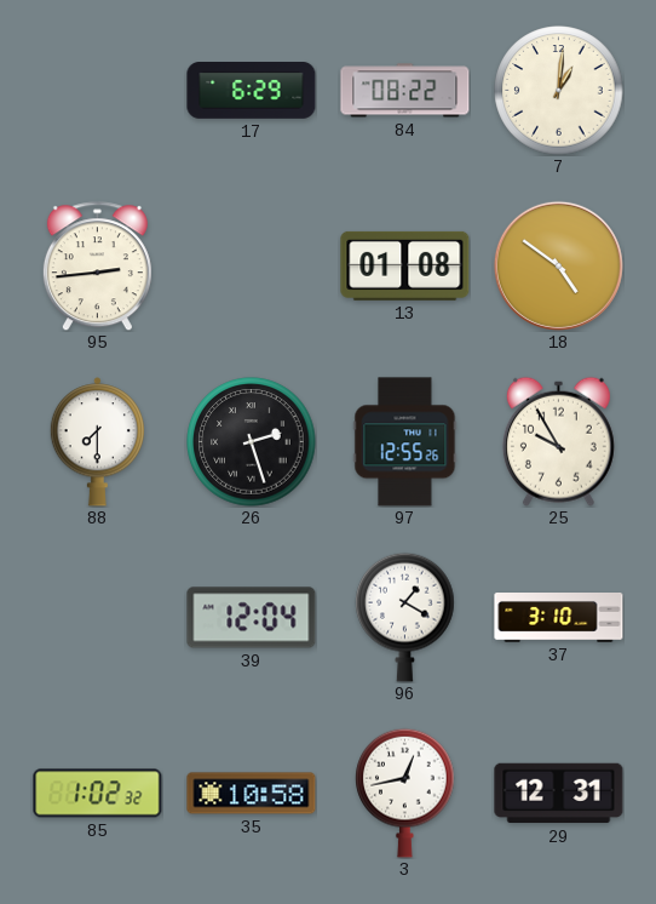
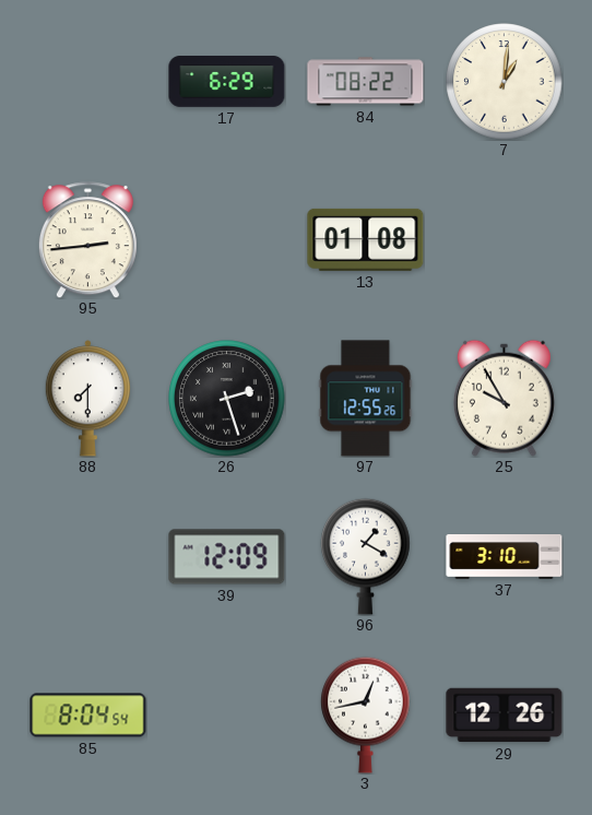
18: 4:51 -> none (558, 265)
39: 12:04 -> 12:09 (227, 557)
85: 1:02 -> 8:04 (88, 716)
35: 10:58 -> none (252, 794)
29: 12:31 -> 12:26 (505, 716)
